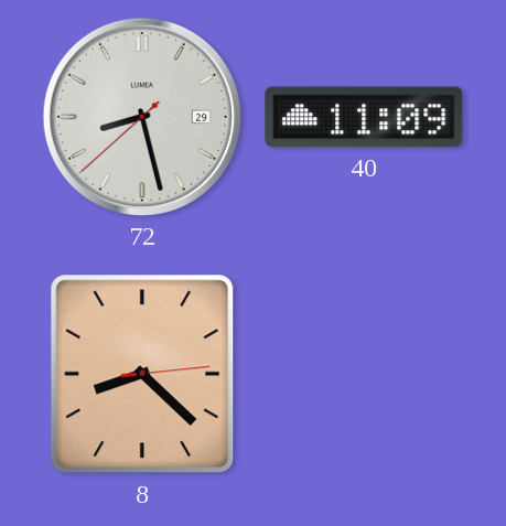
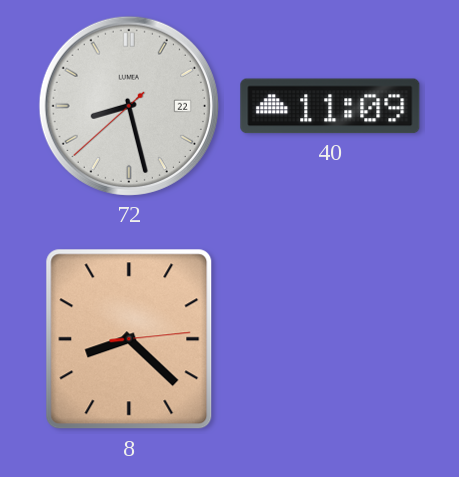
72 date: 29 -> 22 (129, 106)
